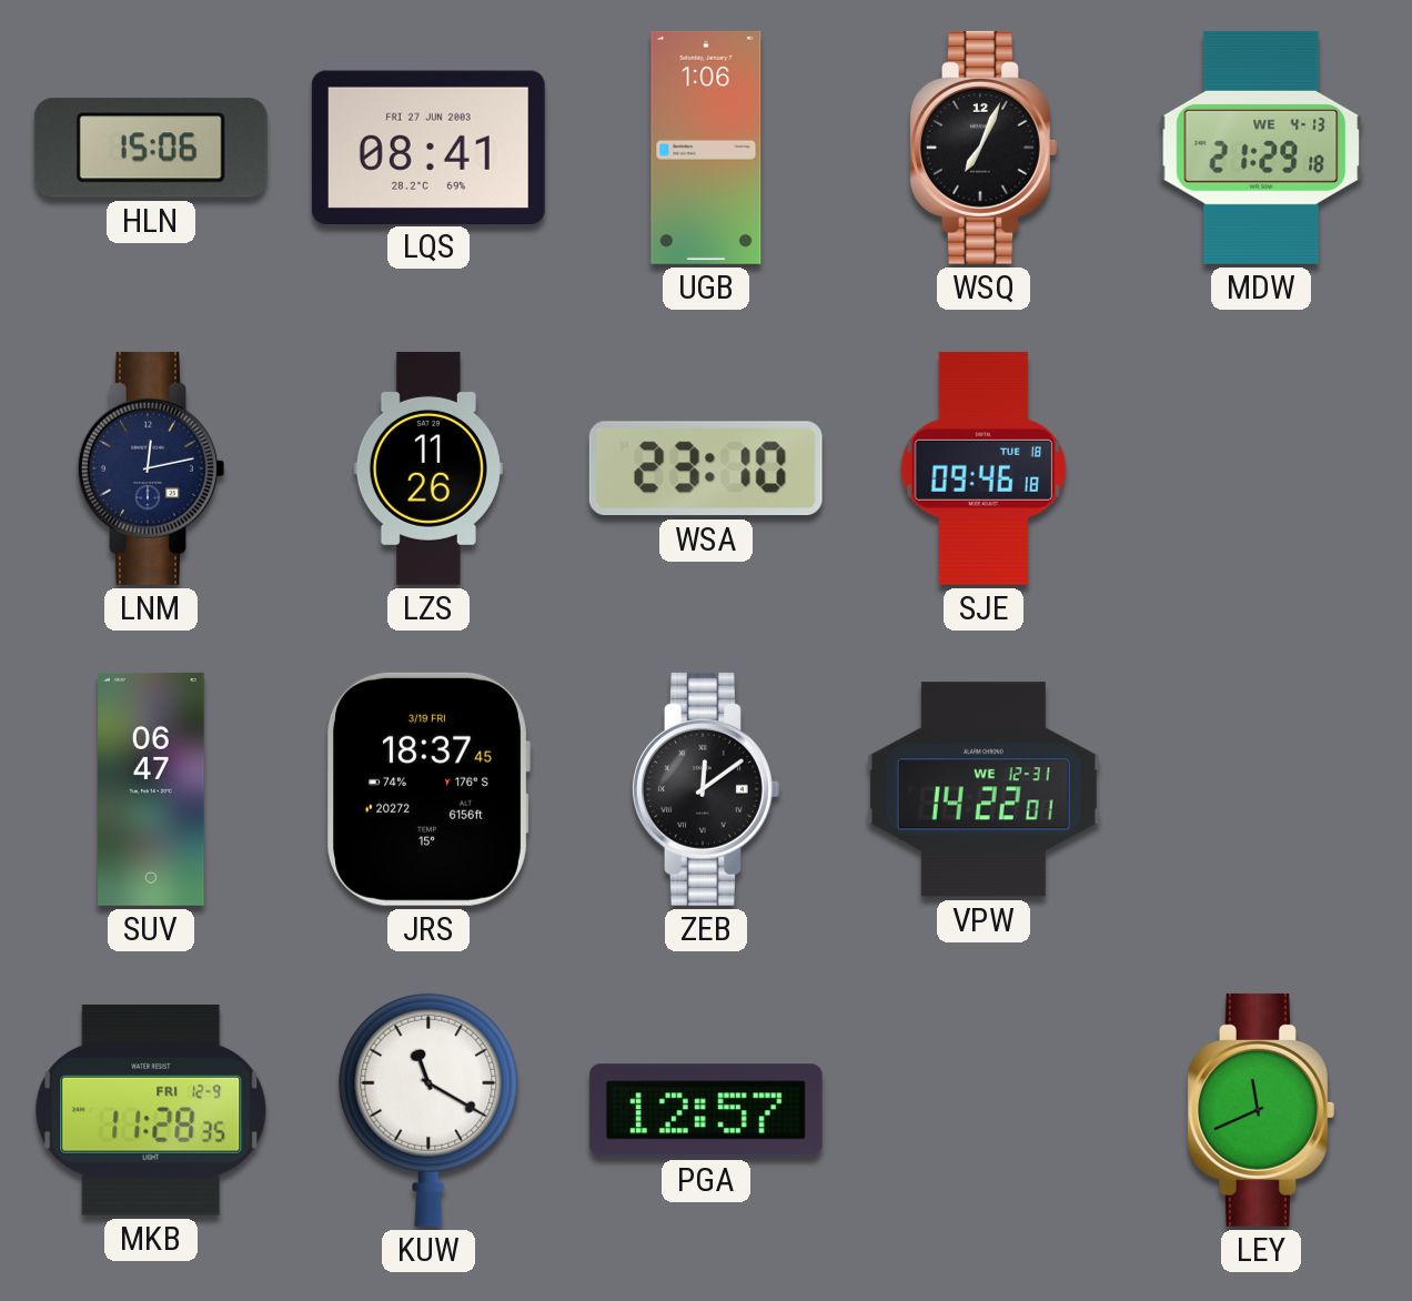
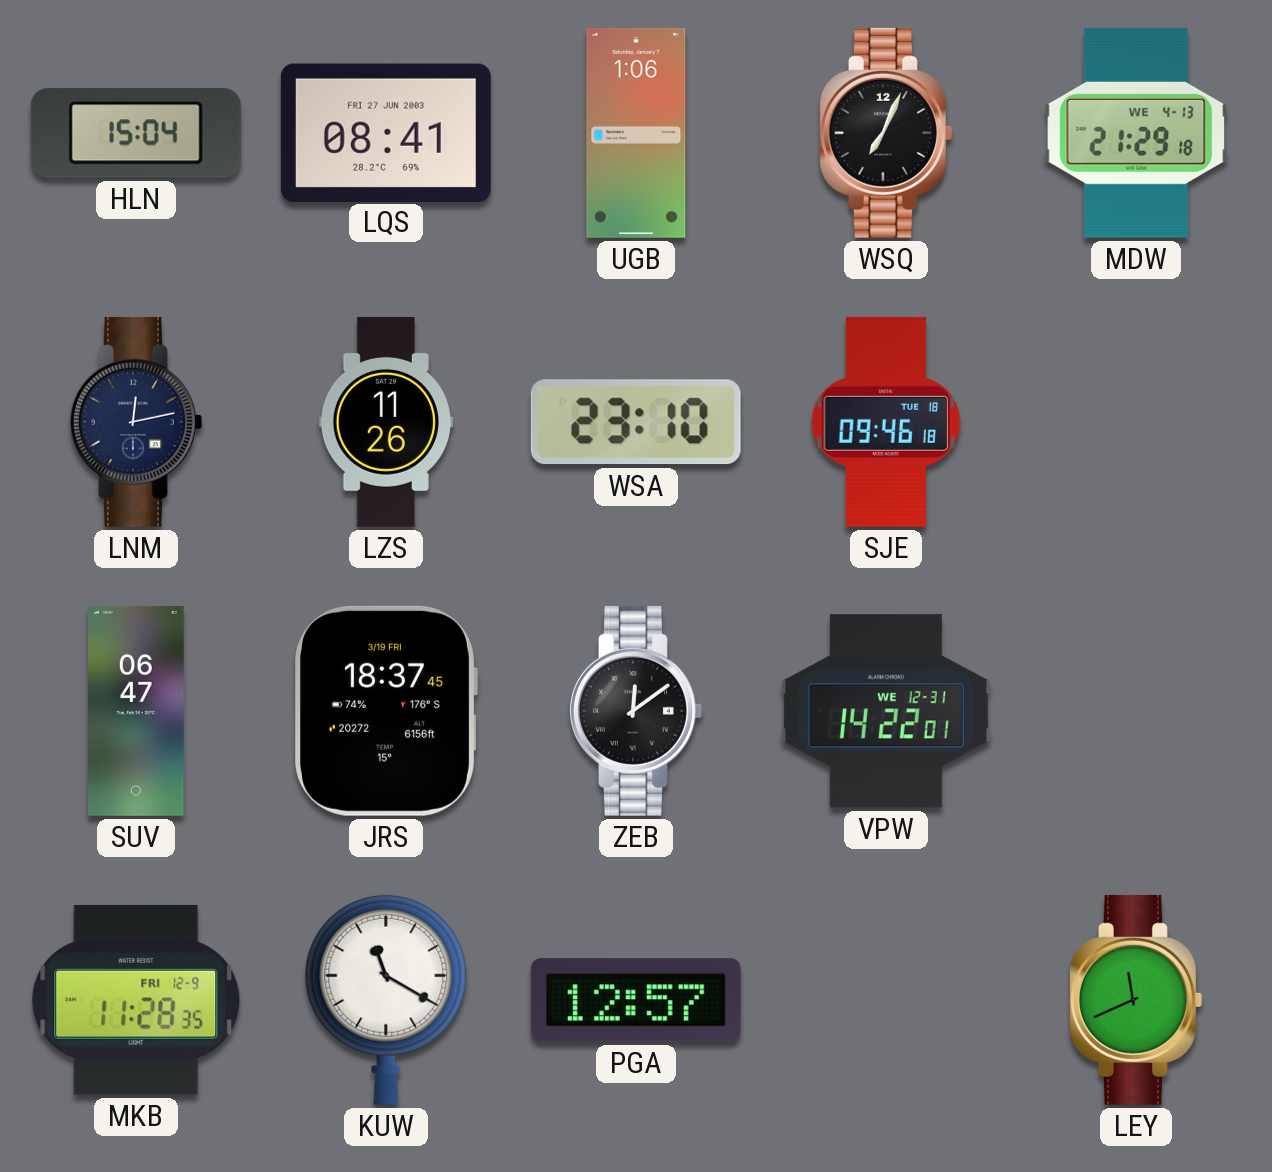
HLN: 15:06 -> 15:04 (136, 133)
